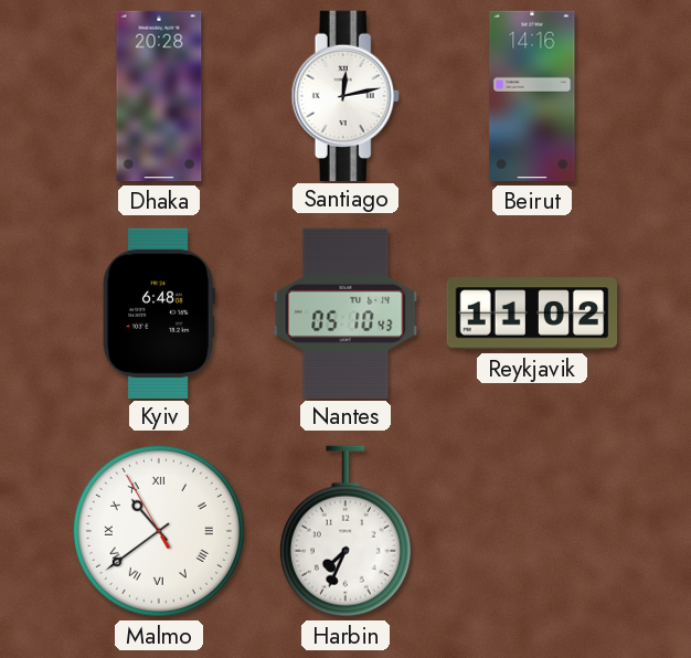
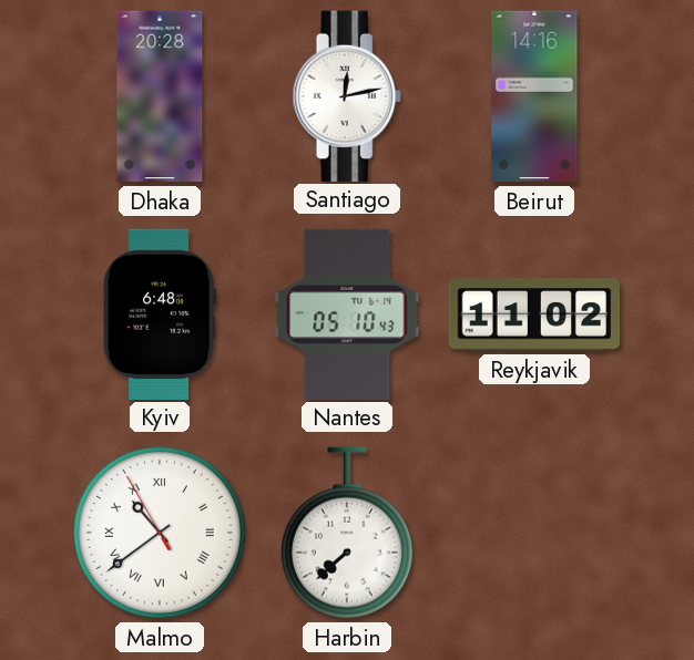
Harbin: 7:34 -> 7:38 (347, 533)
